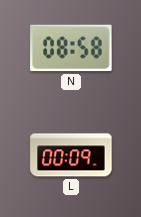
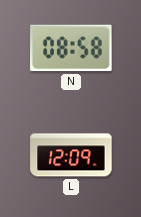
L: 00:09 -> 12:09 (71, 155)
